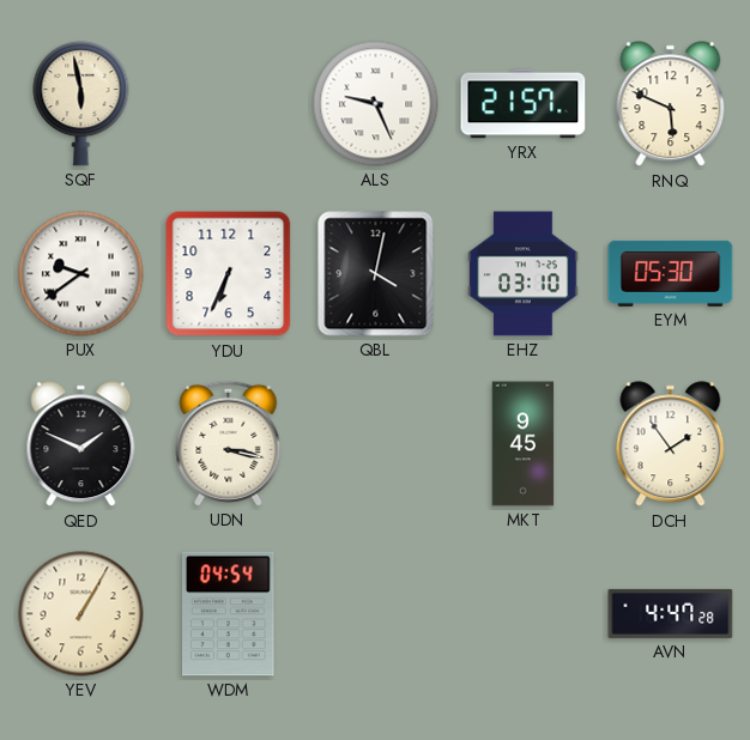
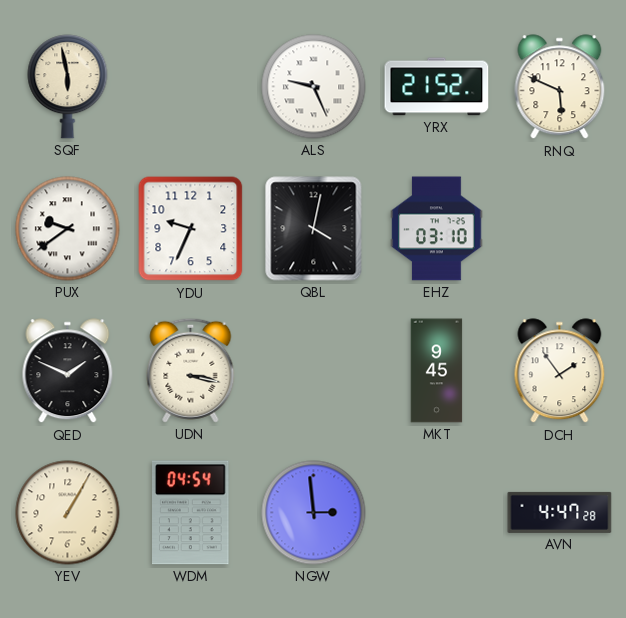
YRX: 21:57 -> 21:52 (437, 87)
YDU: 6:34 -> 9:34 (191, 229)
EYM: 05:30 -> none (671, 273)
NGW: none -> 2:59 (314, 513)
